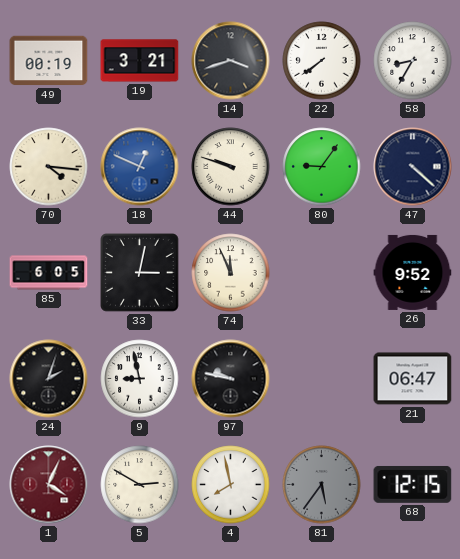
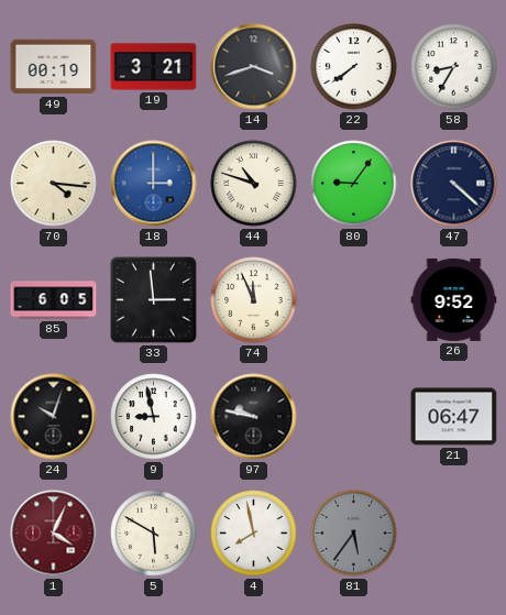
18: 12:49 -> 3:00 (154, 184)
44: 9:48 -> 10:48 (254, 184)
33: 3:02 -> 2:59 (154, 300)
24: 2:03 -> 10:03 (54, 417)
5: 2:50 -> 5:50 (154, 534)
68: 12:15 -> none (413, 484)
